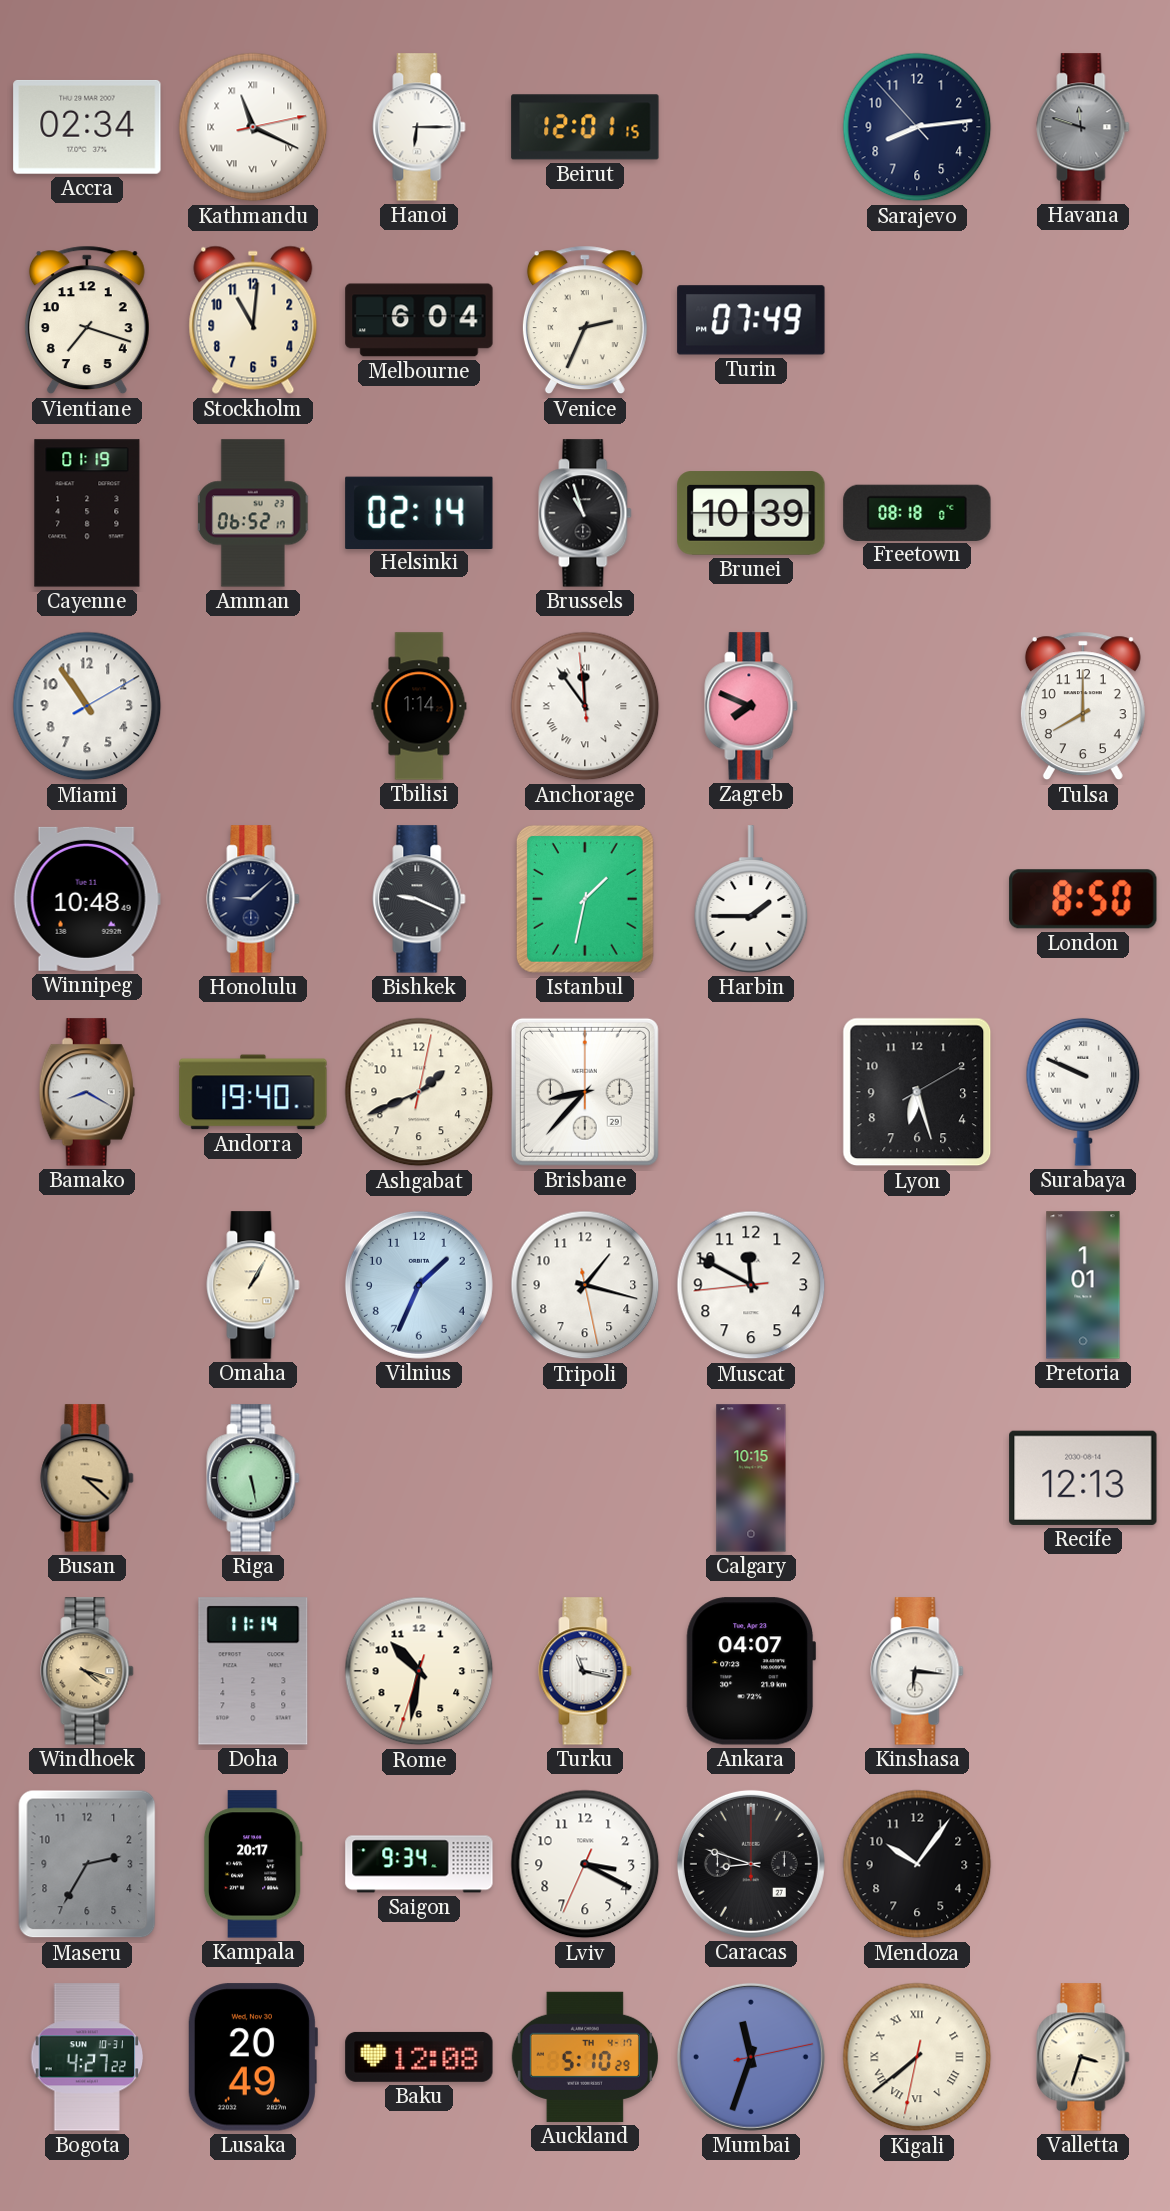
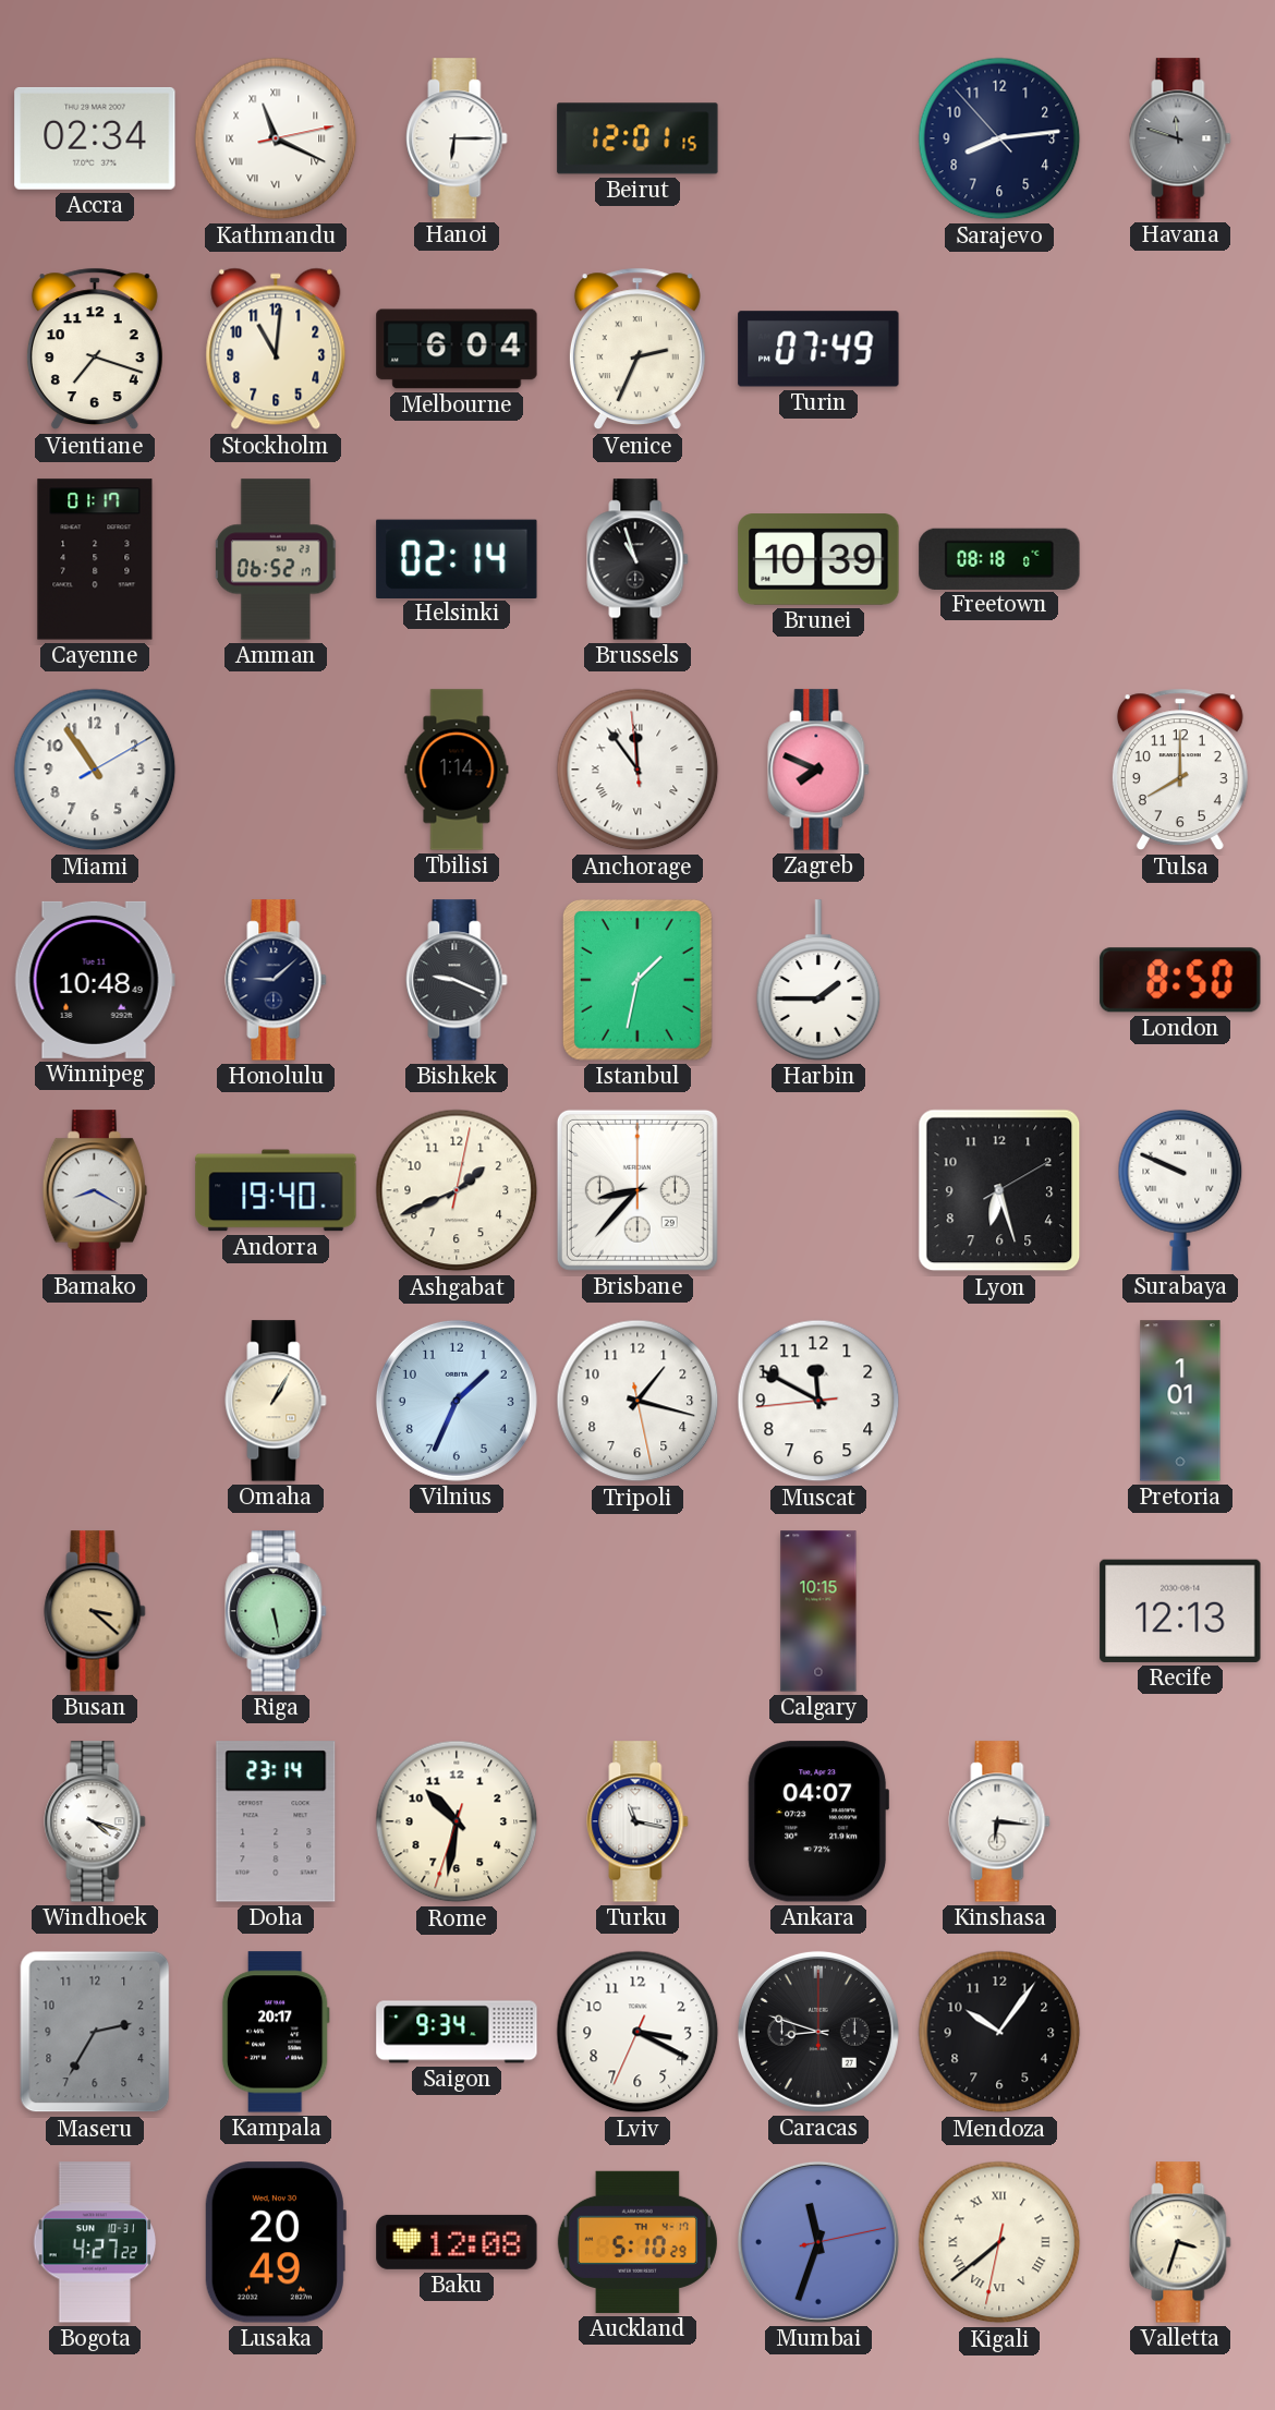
Cayenne: 01:19 -> 01:17 (95, 559)
Windhoek dial: champagne -> white (95, 1821)
Doha: 11:14 -> 23:14 (276, 1821)
